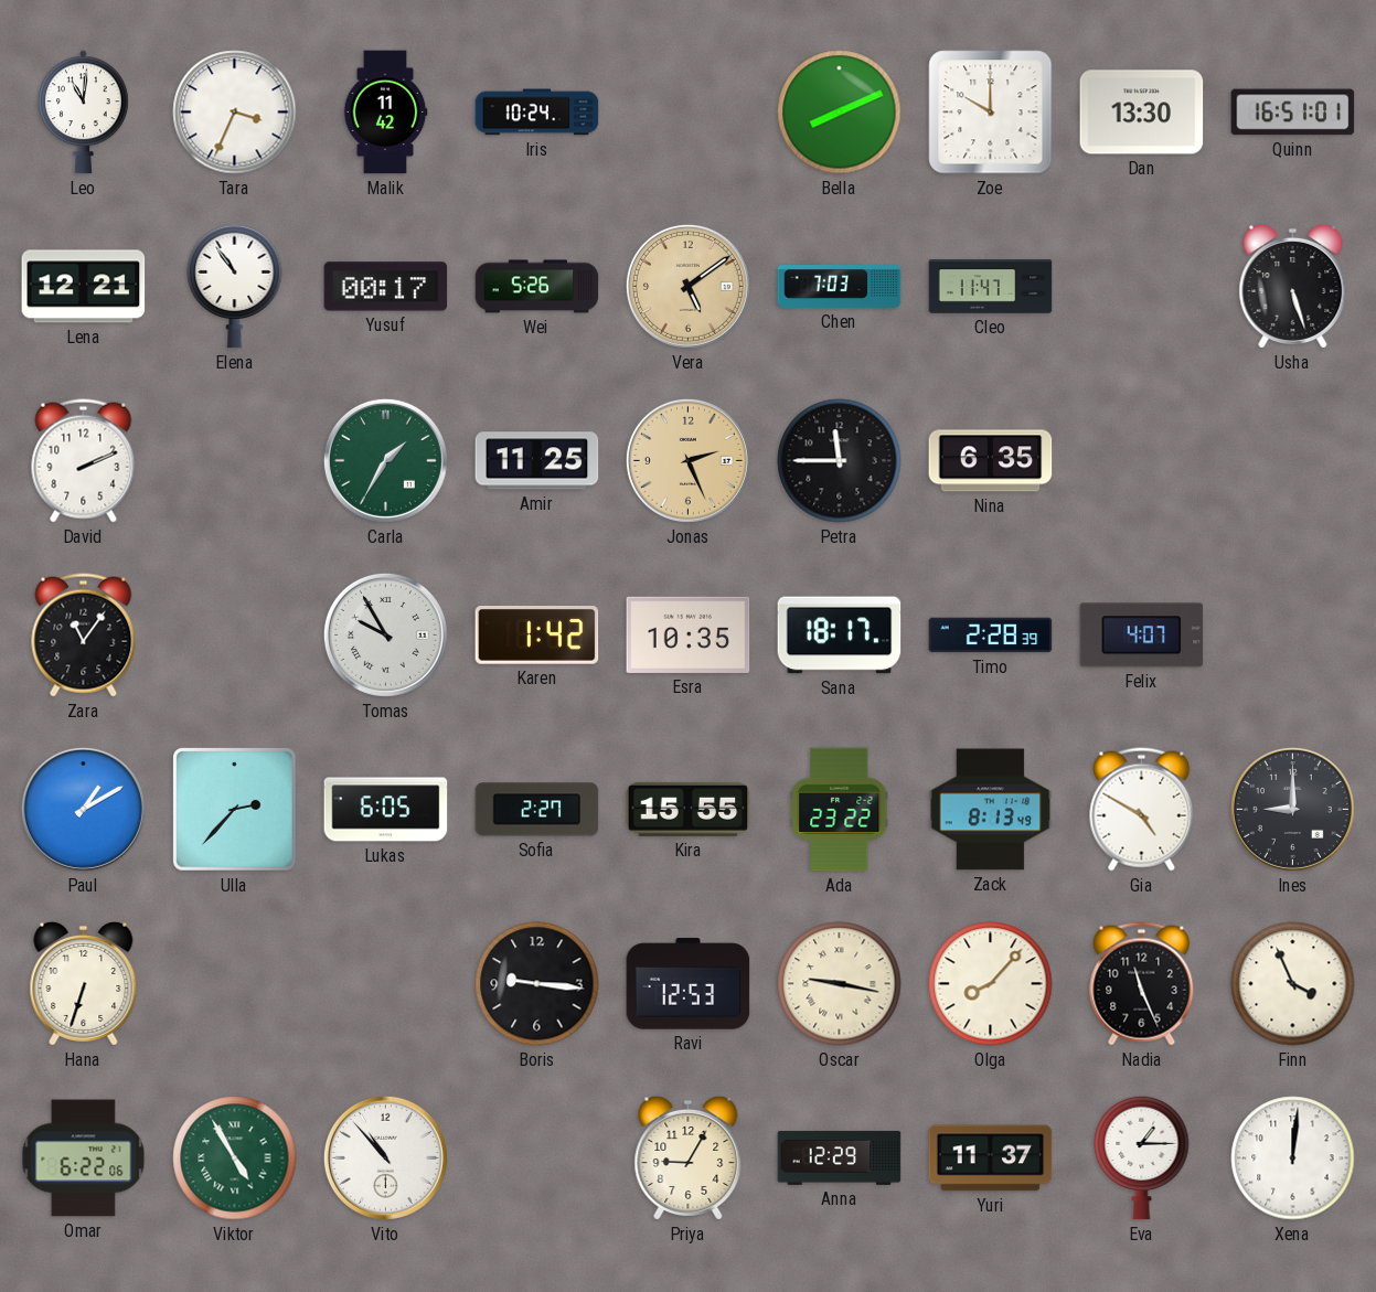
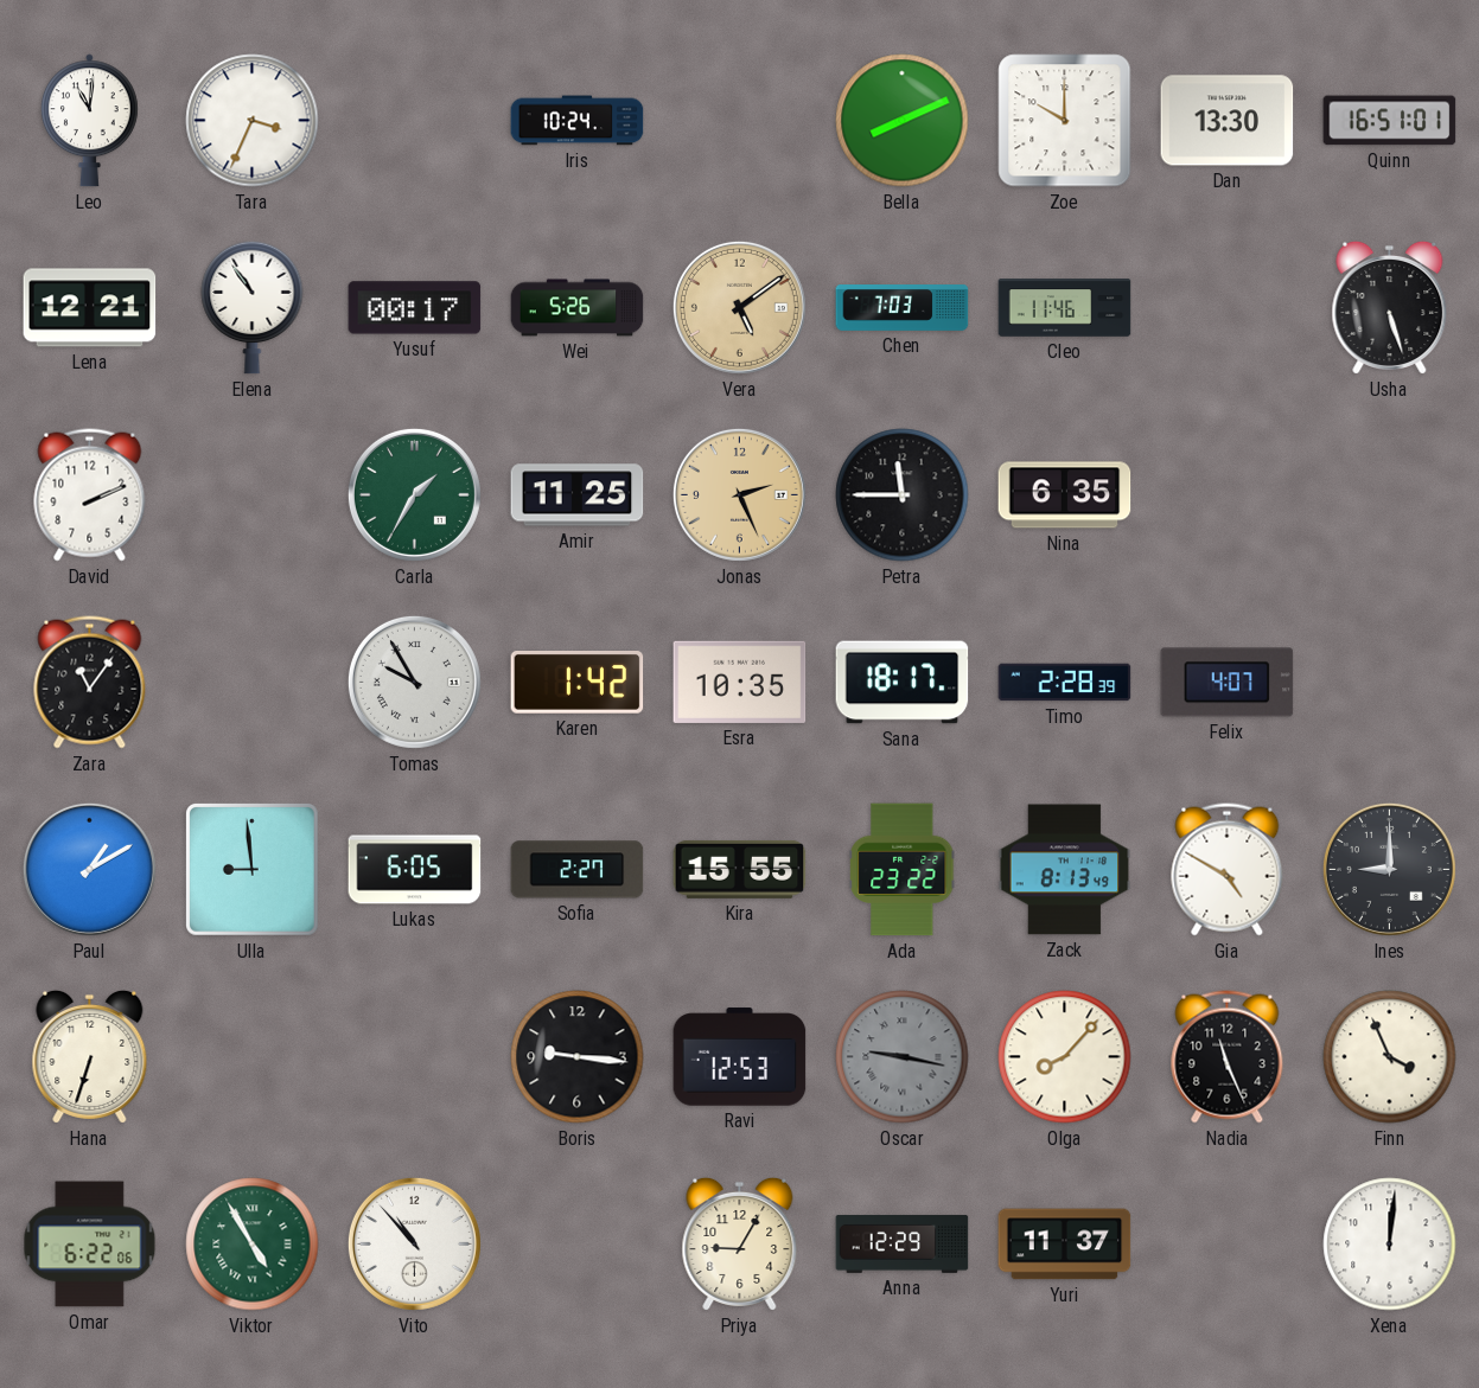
Malik: 11:42 -> none (385, 113)
Cleo: 11:47 -> 11:46 (1065, 308)
Ulla: 2:37 -> 8:59 (253, 870)
Oscar dial: cream -> grey (903, 1057)
Eva: 1:15 -> none (1142, 1157)
